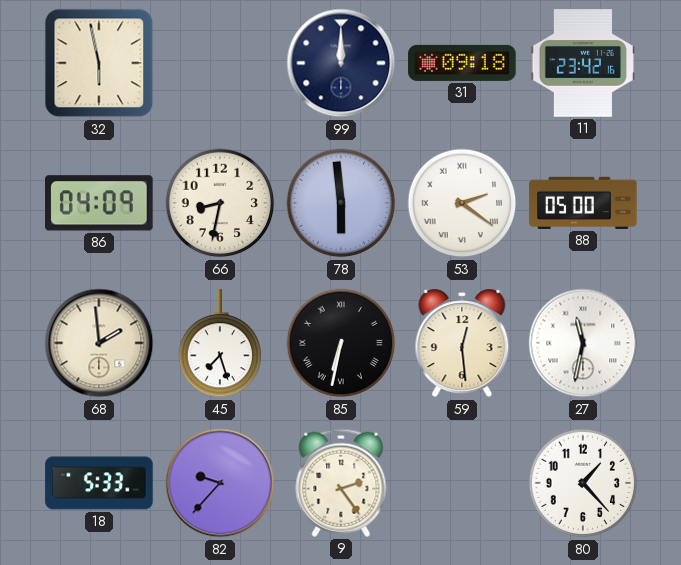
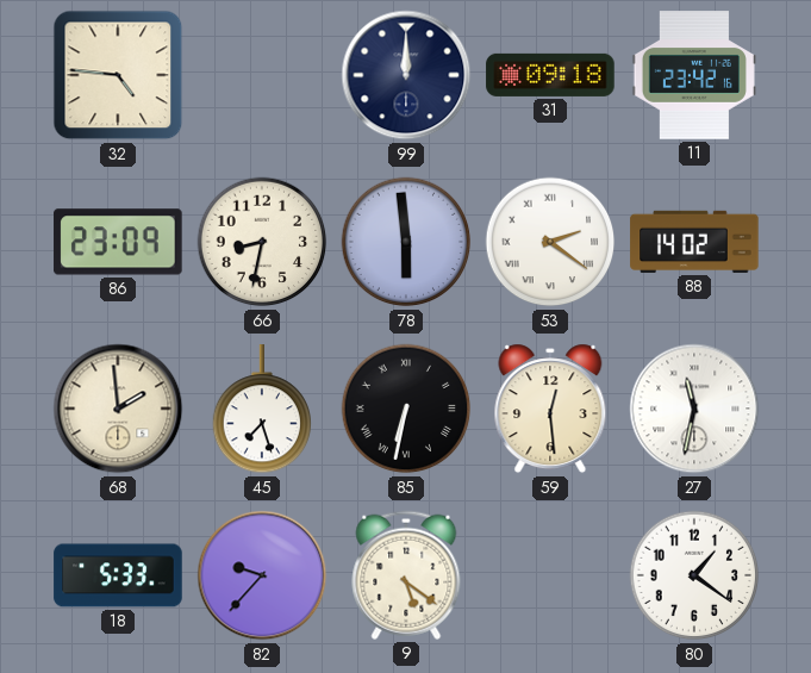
32: 5:58 -> 4:46 (118, 75)
86: 04:09 -> 23:09 (118, 242)
88: 05:00 -> 14:02 (694, 242)
9: 2:24 -> 5:21 (406, 575)
80: 1:23 -> 1:21 (694, 575)
